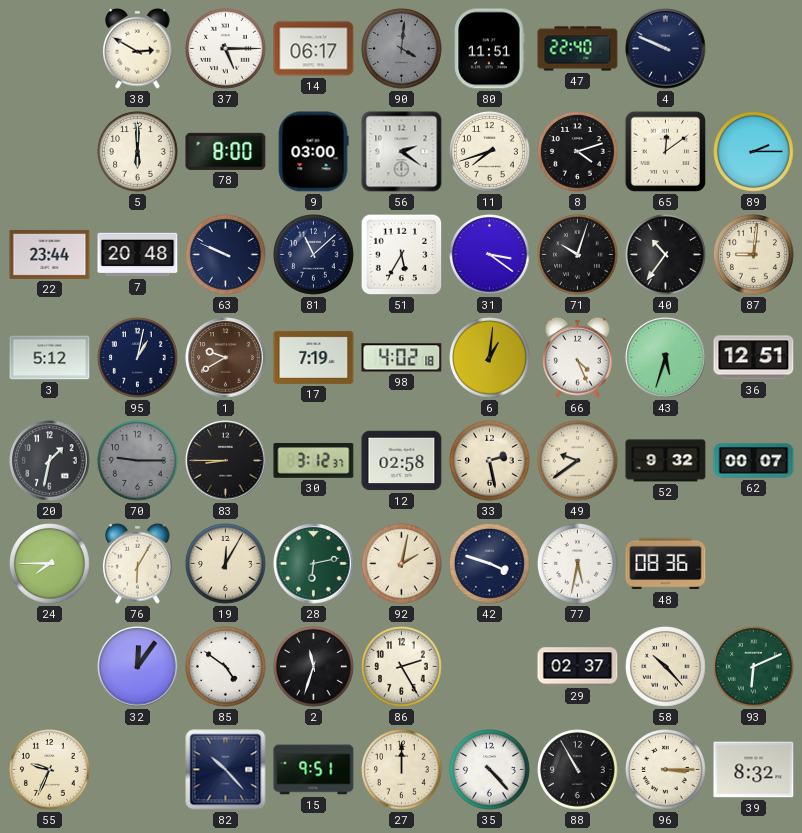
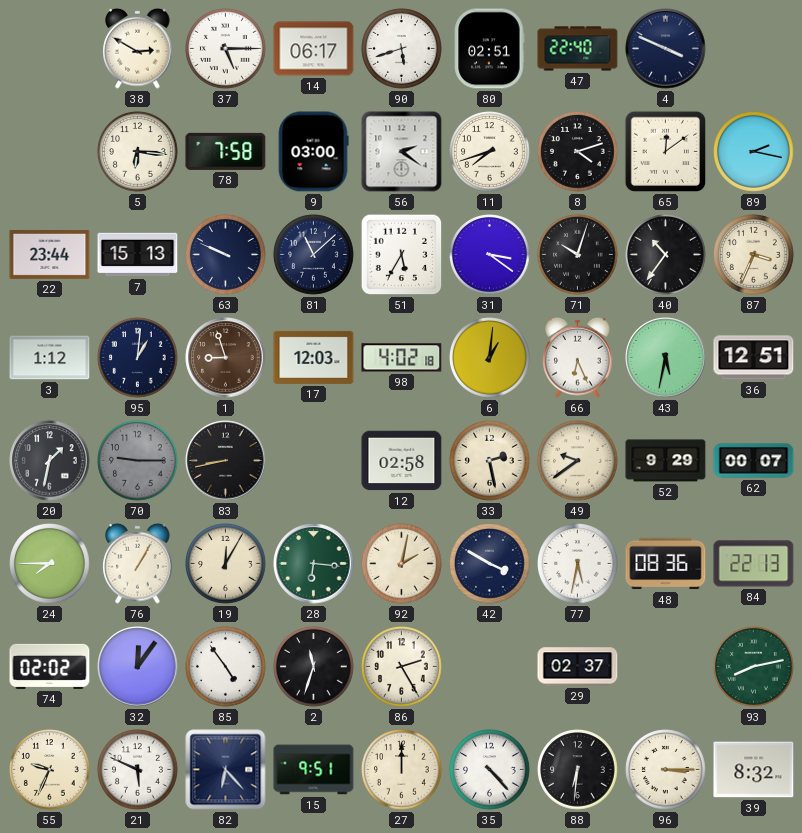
90: 4:01 -> 5:42 (402, 49)
90 dial: grey -> white (402, 49)
80: 11:51 -> 02:51 (490, 49)
4: 9:49 -> 3:49 (666, 49)
5: 6:00 -> 6:16 (138, 152)
78: 8:00 -> 7:58 (226, 151)
89: 2:15 -> 2:17 (754, 152)
7: 20:48 -> 15:13 (138, 255)
87: 9:01 -> 3:34 (754, 255)
3: 5:12 -> 1:12 (50, 358)
95: 1:02 -> 1:01 (138, 358)
1: 9:40 -> 8:57 (226, 358)
17: 7:19 -> 12:03 (314, 357)
66: 4:26 -> 6:26 (578, 357)
43: 5:33 -> 5:32 (666, 358)
83: 8:45 -> 8:43 (226, 461)
30: 3:12 -> none (314, 461)
52: 9:32 -> 9:29 (666, 461)
76: 6:05 -> 1:05 (138, 563)
28: 6:13 -> 6:16 (314, 564)
42: 3:48 -> 3:50 (490, 564)
84: none -> 22:13 (754, 564)
74: none -> 02:02 (50, 666)
85: 4:51 -> 4:54 (226, 667)
58: 10:23 -> none (666, 667)
93: 6:11 -> 8:13 (754, 667)
21: none -> 5:49 (138, 770)
82: 10:23 -> 6:23 (226, 770)
88: 10:55 -> 6:31 (578, 770)
